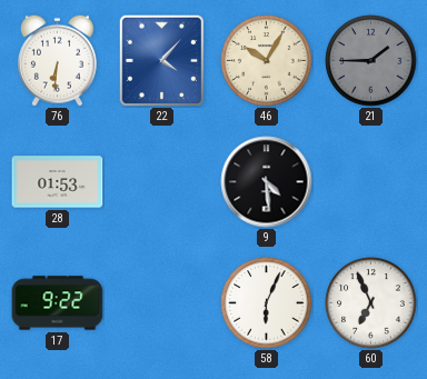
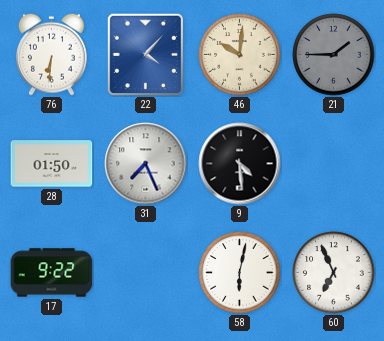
46: 10:05 -> 10:01 (240, 55)
28: 01:53 -> 01:50 (52, 164)
31: none -> 7:26 (146, 164)
58: 6:04 -> 6:02 (240, 273)
